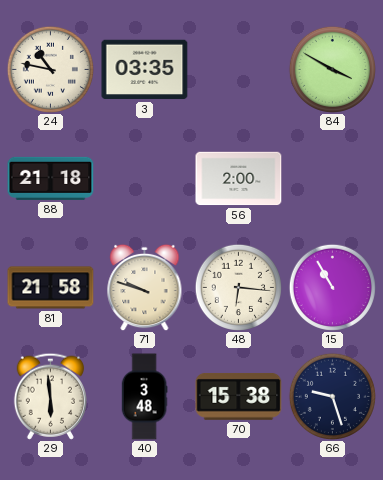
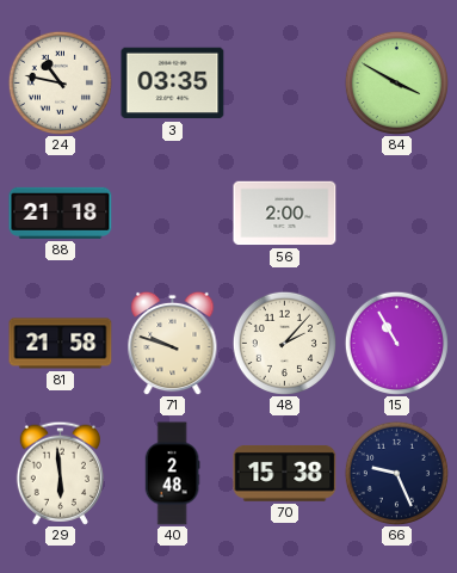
48: 6:16 -> 2:07 (284, 343)
40: 3:48 -> 2:48 (172, 474)
66: 9:27 -> 9:26 (396, 473)
